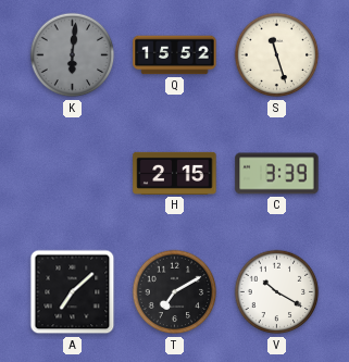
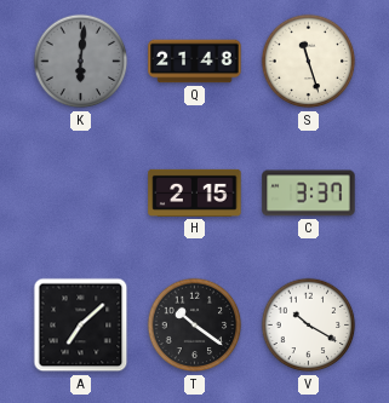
Q: 15:52 -> 21:48 (195, 62)
C: 3:39 -> 3:37 (309, 194)
T: 7:10 -> 10:21 (195, 326)
